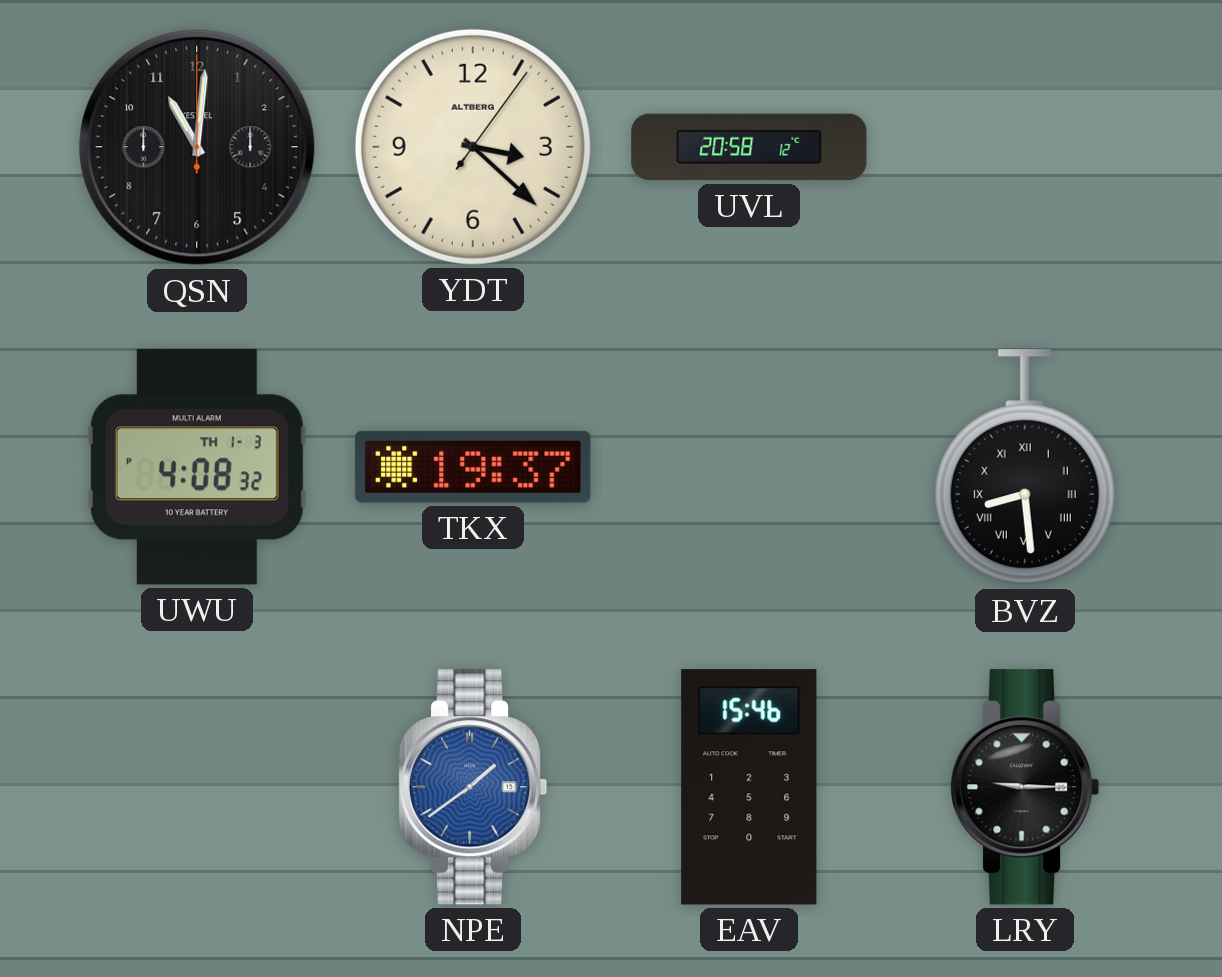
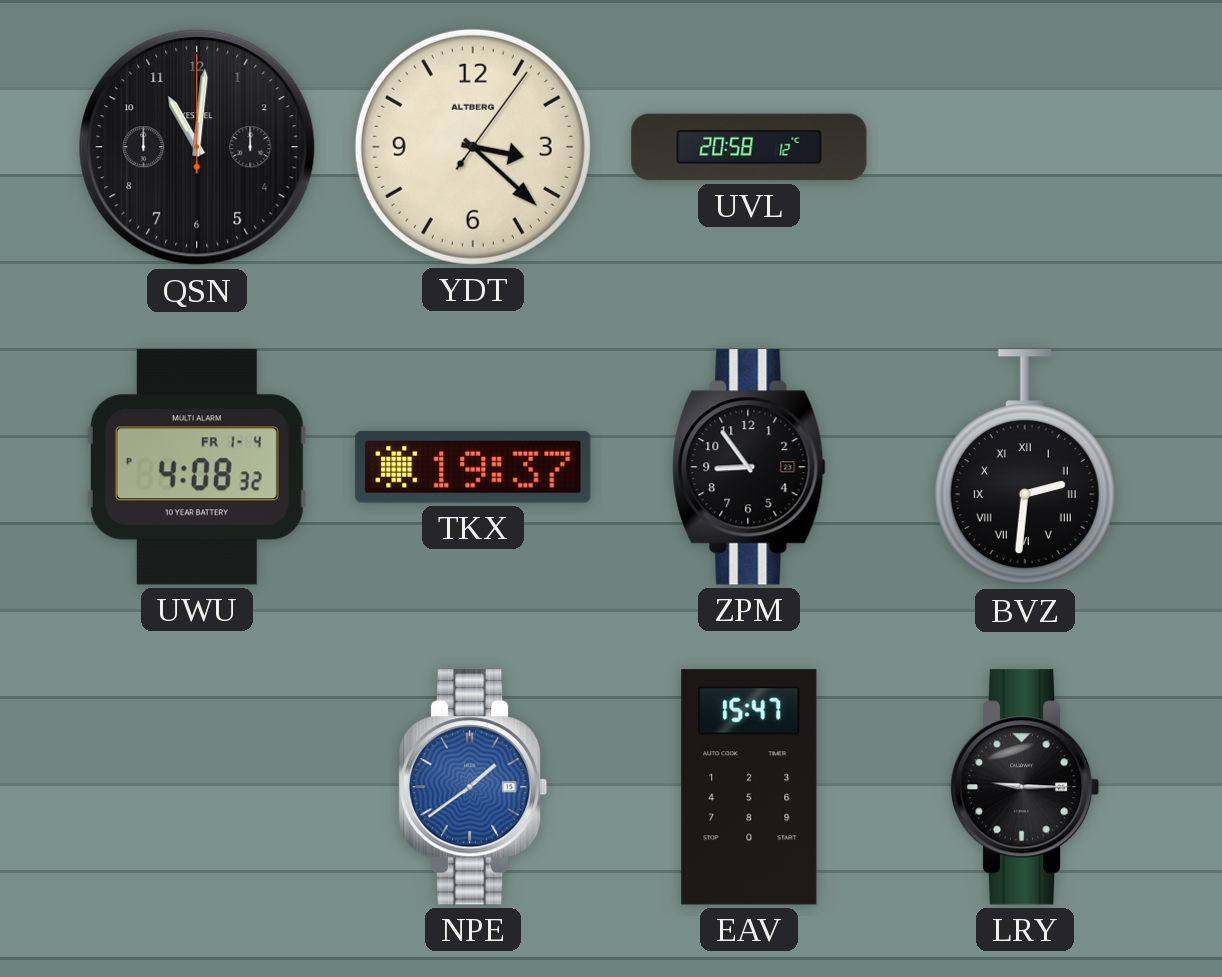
UWU date: TH 1-3 -> FR 1-4 (197, 467)
ZPM: none -> 8:54 (749, 467)
BVZ: 8:29 -> 2:31 (1025, 468)
EAV: 15:46 -> 15:47 (749, 787)
